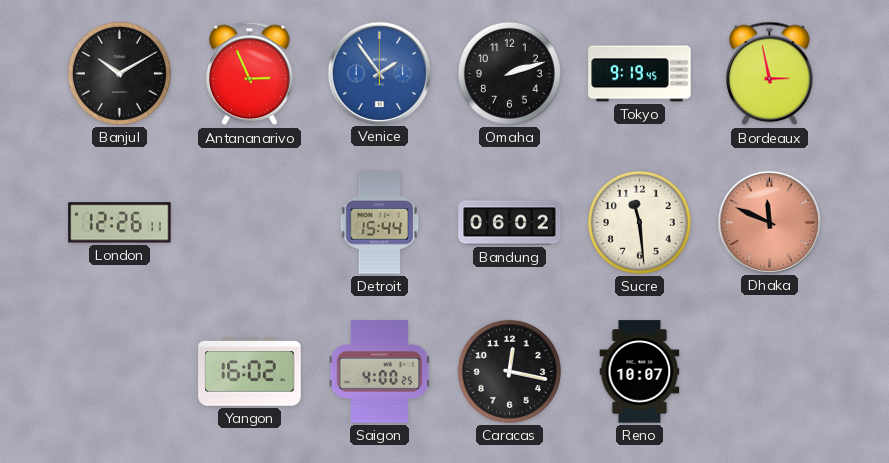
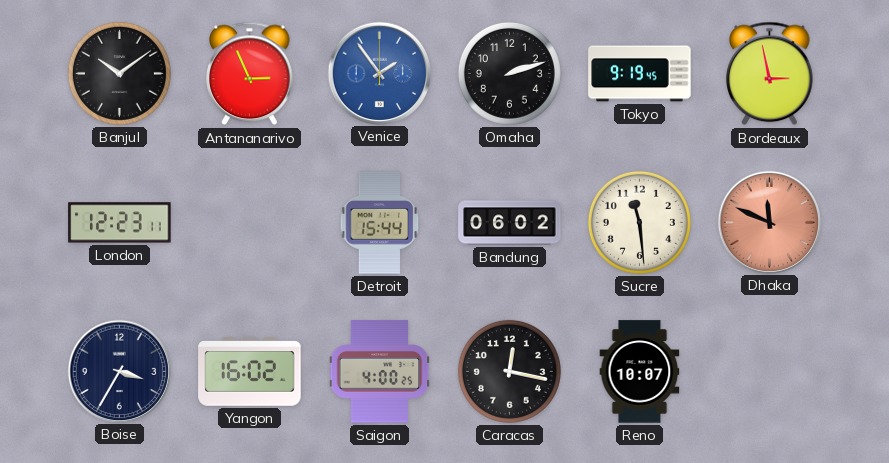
Banjul: 10:10 -> 10:09 (119, 73)
London: 12:26 -> 12:23 (120, 223)
Boise: none -> 3:35 (119, 371)
